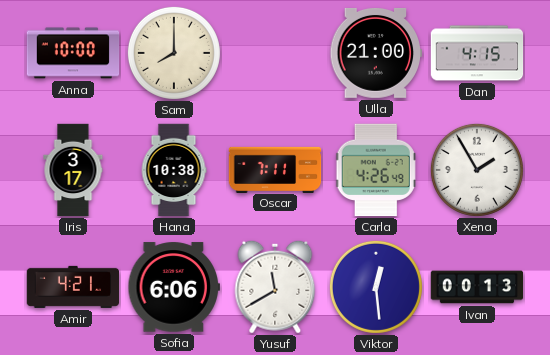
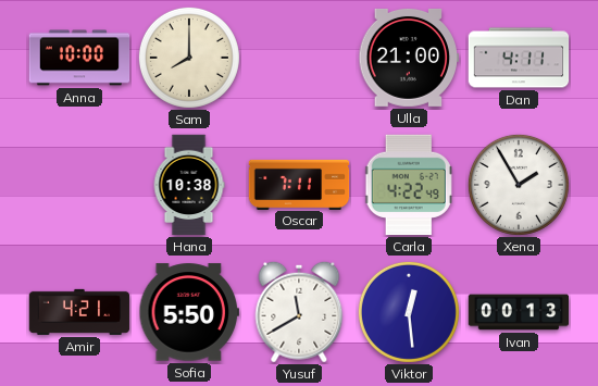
Dan: 4:15 -> 4:11 (519, 58)
Iris: 3:17 -> none (73, 170)
Carla: 4:26 -> 4:22 (409, 185)
Sofia: 6:06 -> 5:50 (189, 312)
